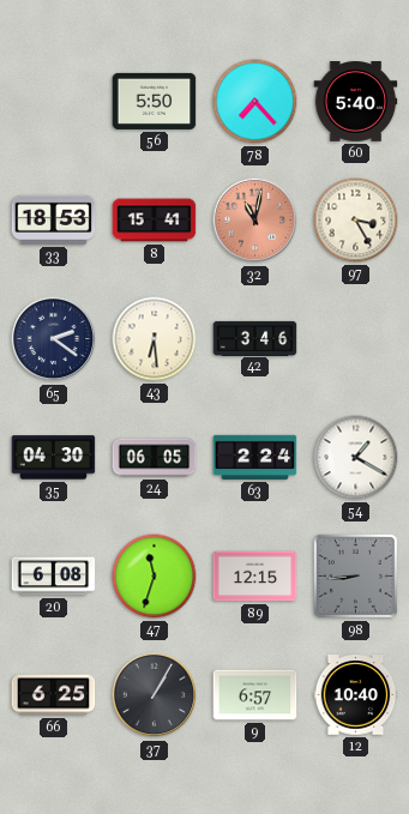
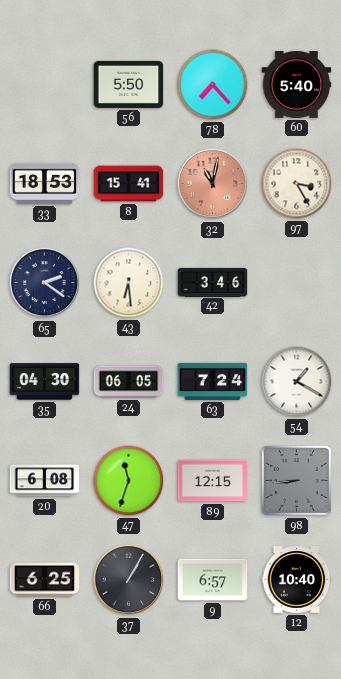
63: 2:24 -> 7:24 (213, 381)
